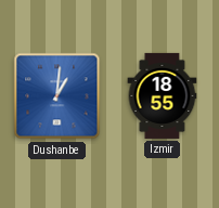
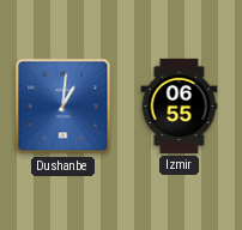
Izmir: 18:55 -> 06:55 (180, 105)
